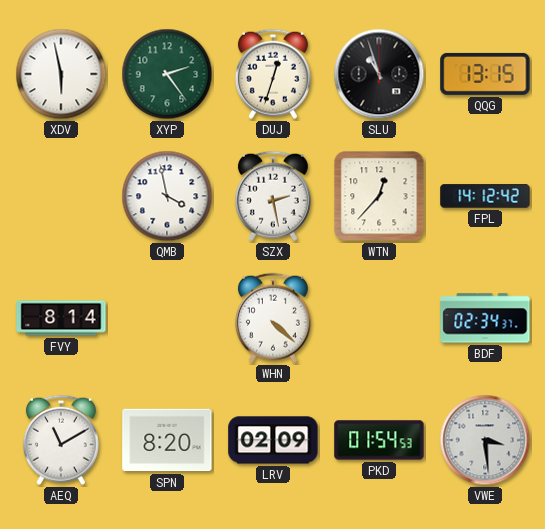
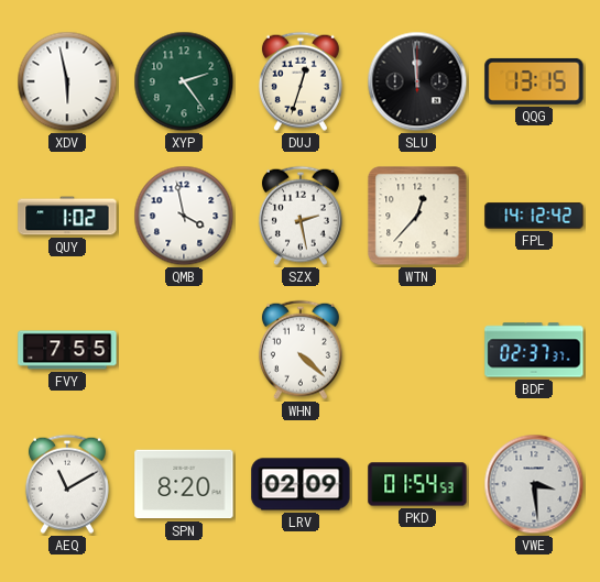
SLU: 10:57 -> 11:59 (417, 81)
QUY: none -> 1:02 (67, 216)
FVY: 8:14 -> 7:55 (67, 350)
BDF: 02:34 -> 02:37 (534, 350)
